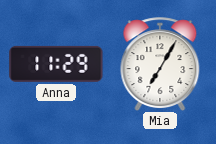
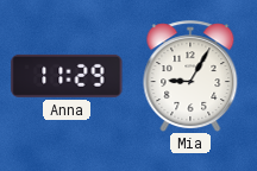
Mia: 7:05 -> 9:05 (190, 76)
